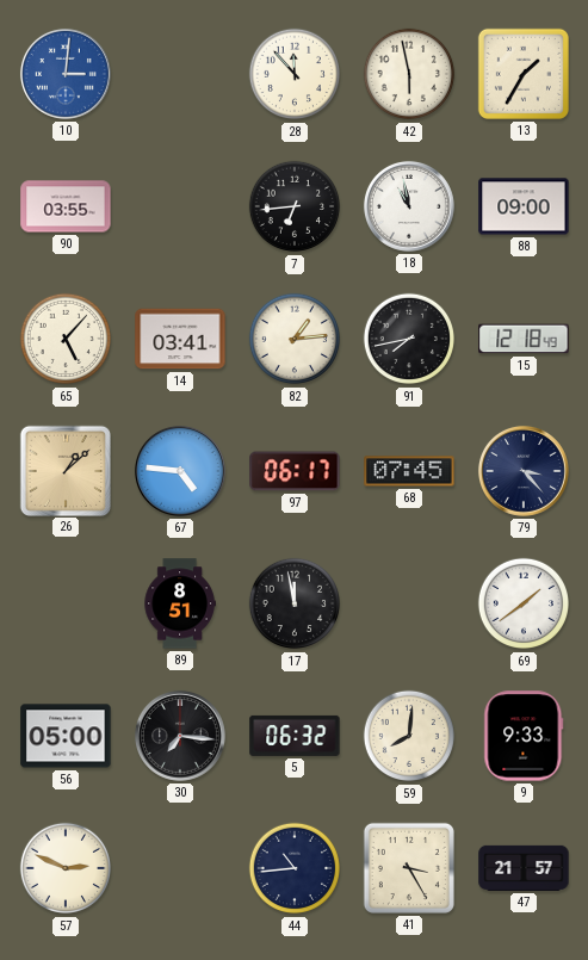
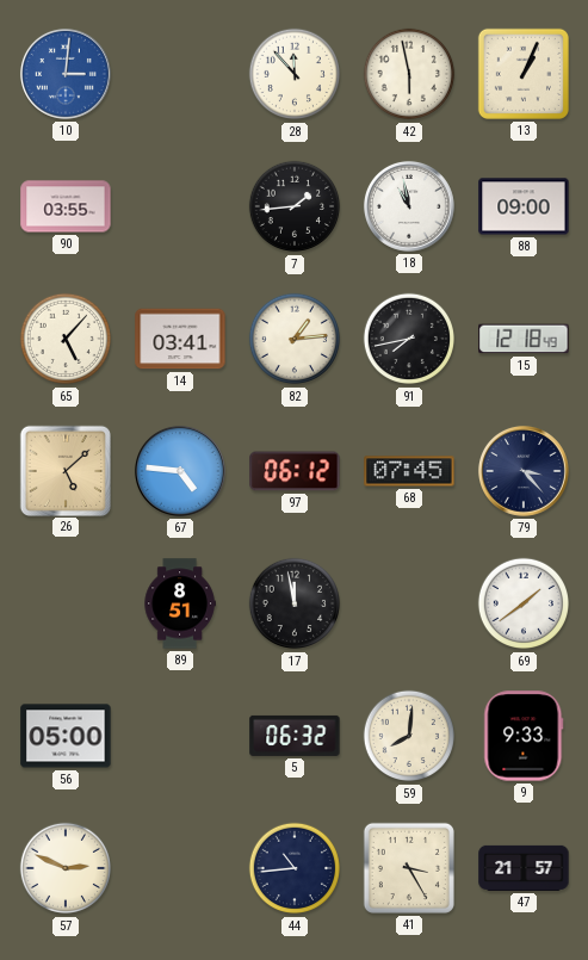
13: 1:35 -> 1:04 (524, 74)
7: 6:44 -> 1:44 (295, 206)
26: 1:08 -> 5:08 (64, 470)
97: 06:17 -> 06:12 (295, 471)
30: 7:16 -> none (180, 736)
